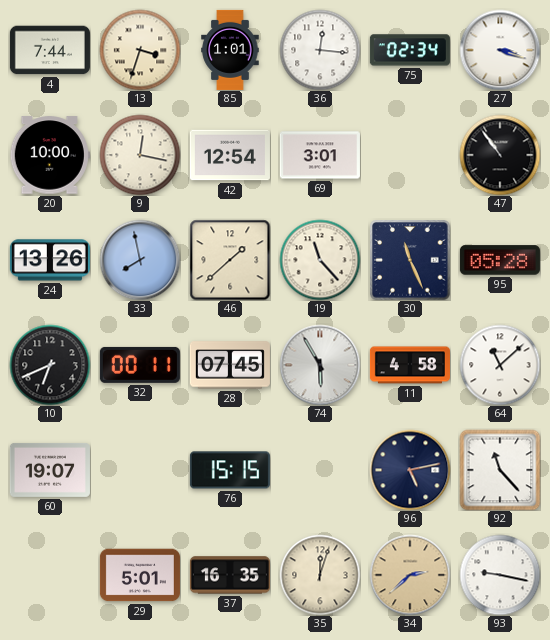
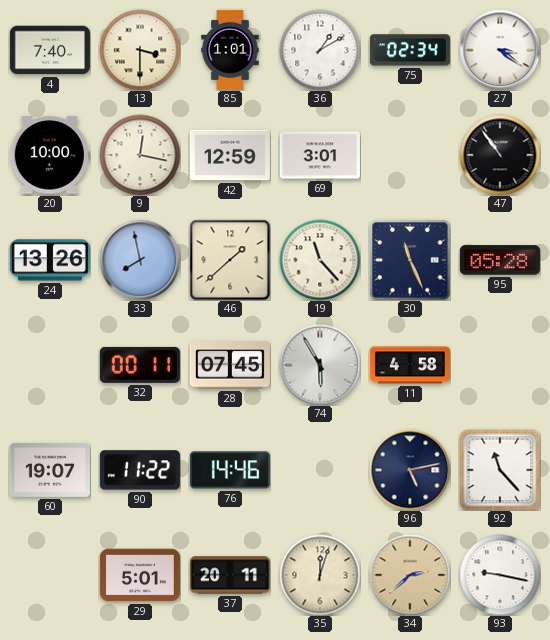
4: 7:44 -> 7:40 (50, 50)
13: 3:33 -> 3:30 (140, 50)
36: 12:16 -> 1:10 (320, 50)
27: 3:18 -> 3:21 (500, 50)
42: 12:54 -> 12:59 (230, 155)
10: 6:41 -> none (50, 365)
64: 11:08 -> none (500, 365)
90: none -> 11:22 (140, 470)
76: 15:15 -> 14:46 (230, 470)
37: 16:35 -> 20:11 (230, 575)
